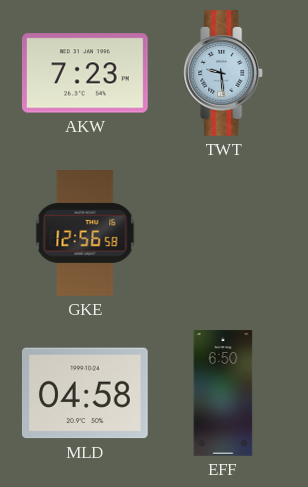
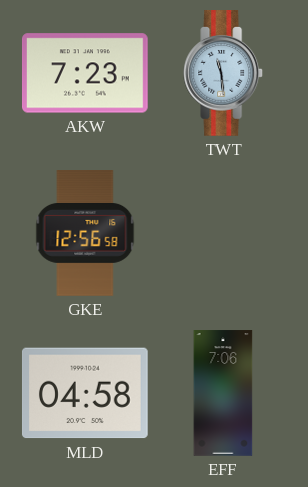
TWT: 9:29 -> 11:29 (224, 74)
EFF: 6:50 -> 7:06 (223, 393)
